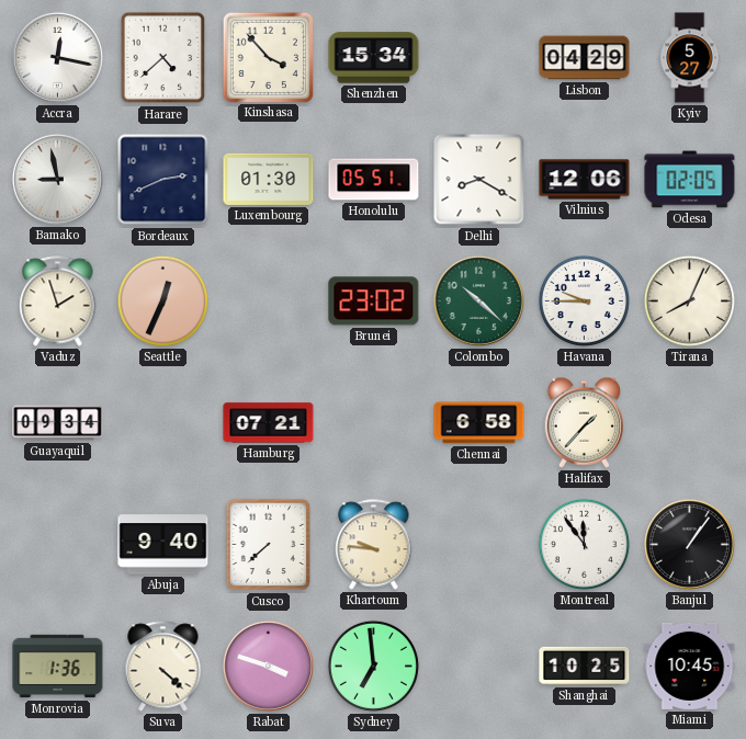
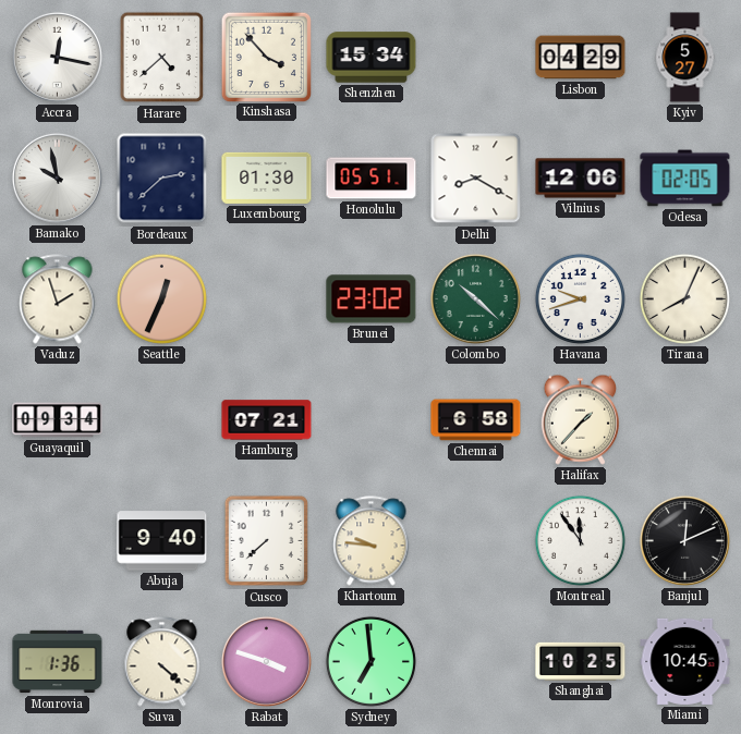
Bamako: 8:58 -> 9:58 (57, 178)
Bordeaux: 2:41 -> 2:38 (162, 179)
Havana: 9:45 -> 9:42 (580, 298)
Banjul: 1:06 -> 12:11 (684, 540)
